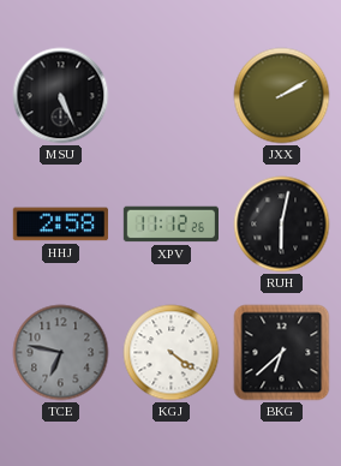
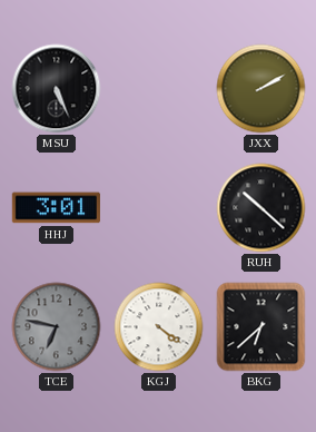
HHJ: 2:58 -> 3:01 (56, 208)
XPV: 11:12 -> none (170, 225)
RUH: 6:02 -> 10:22 (261, 208)
